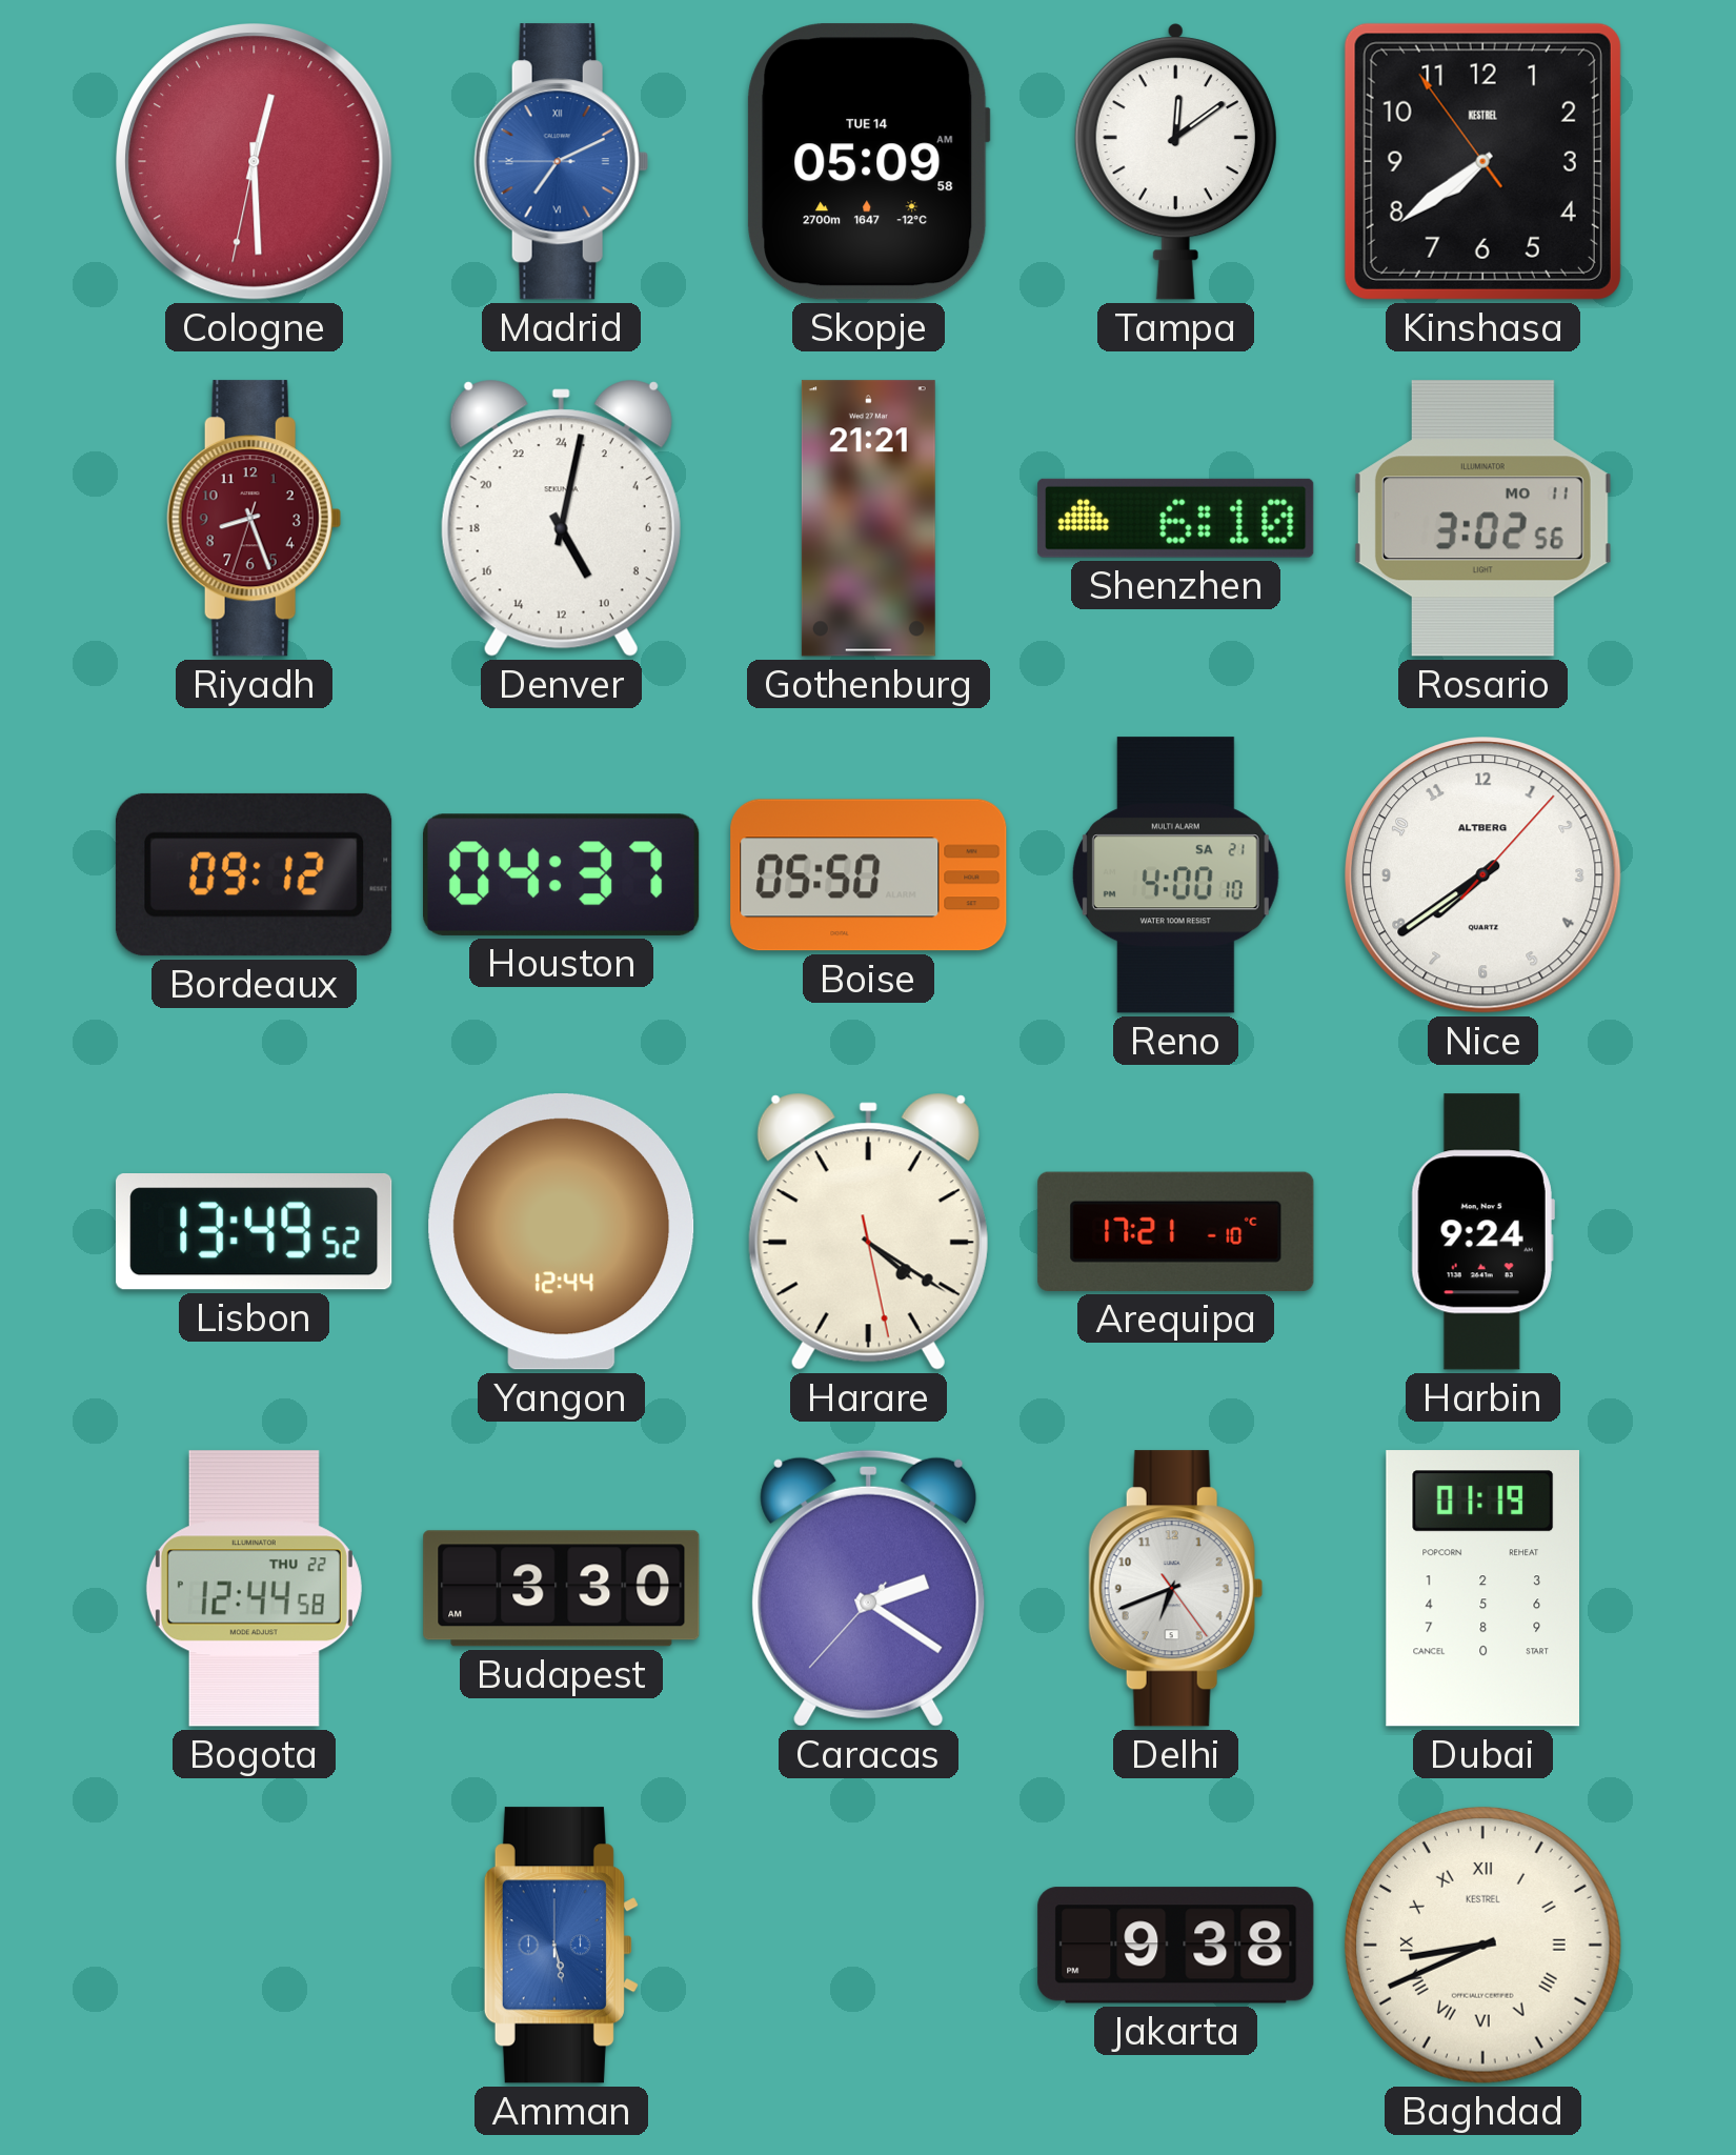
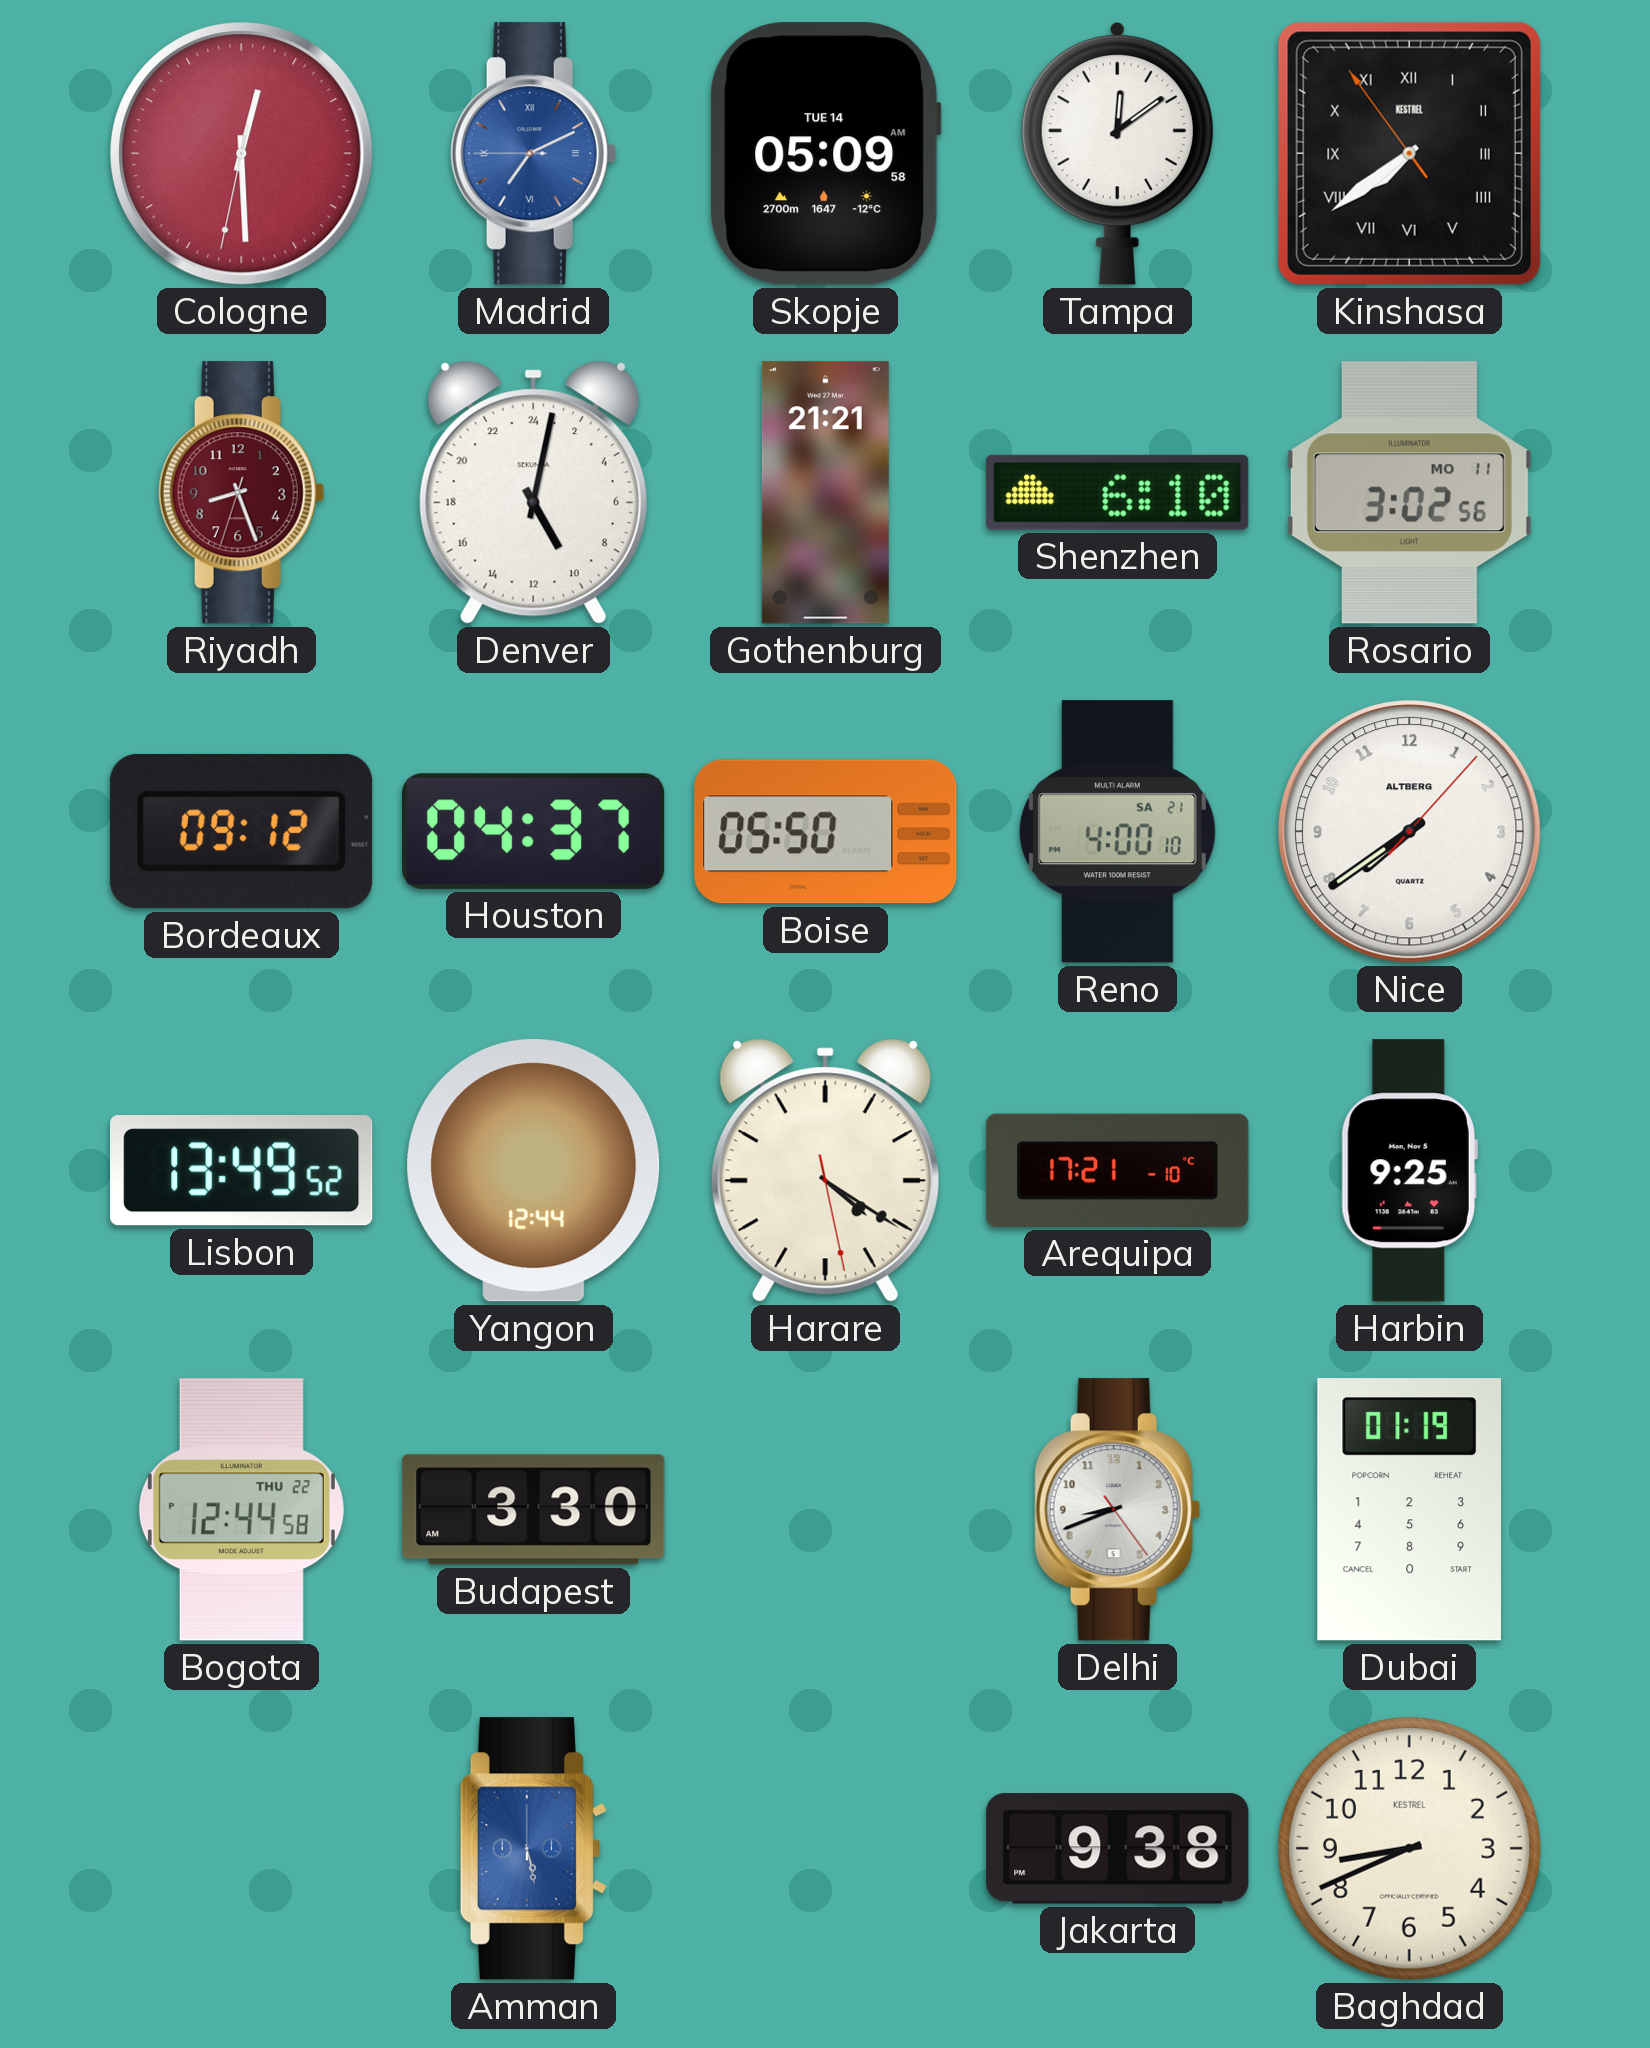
Kinshasa numerals: Arabic -> Roman (1409, 153)
Harbin: 9:24 -> 9:25 (1409, 1171)
Caracas: 2:20 -> none (869, 1588)
Delhi: 6:41 -> 8:41 (1117, 1510)
Baghdad numerals: Roman -> Arabic (1409, 1848)
